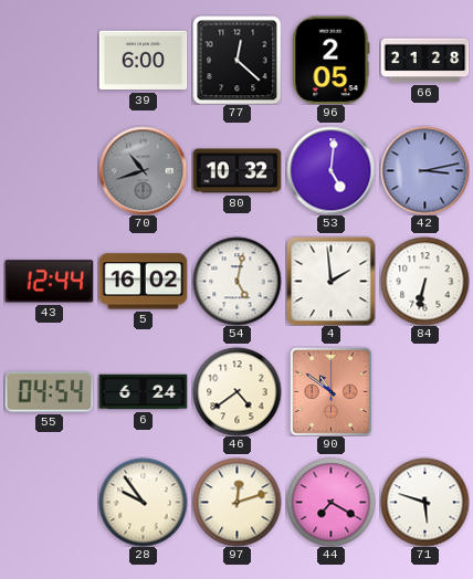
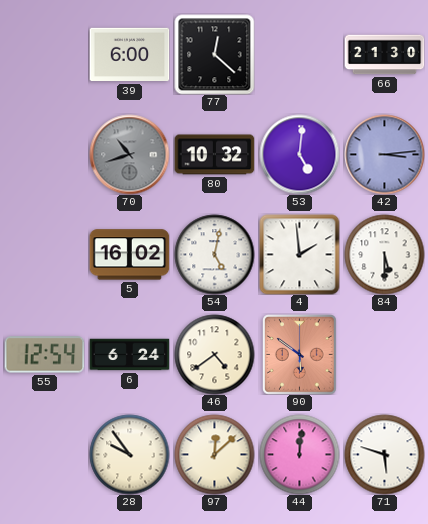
96: 2:05 -> none (332, 60)
66: 21:28 -> 21:30 (384, 55)
42: 3:13 -> 3:14 (384, 154)
43: 12:44 -> none (49, 282)
84: 6:32 -> 5:30 (384, 254)
55: 04:54 -> 12:54 (44, 355)
90: 10:51 -> 5:51 (300, 354)
97: 12:12 -> 12:08 (214, 454)
44: 7:20 -> 12:01 (299, 454)
